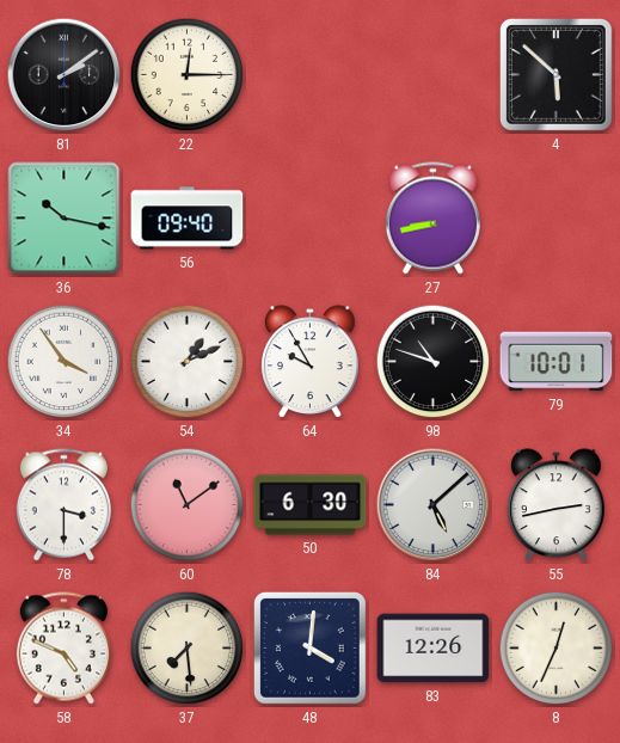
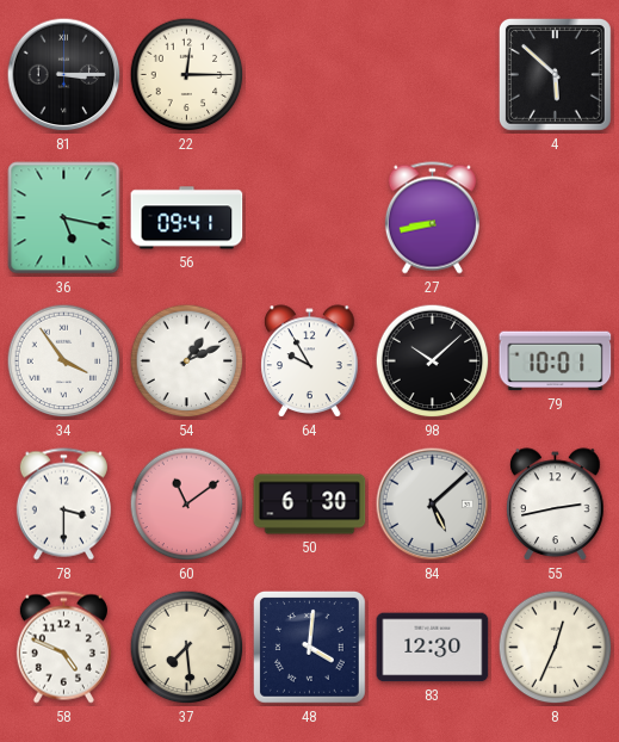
81: 2:09 -> 3:15 (64, 75)
36: 10:17 -> 5:17 (64, 218)
56: 09:40 -> 09:41 (187, 218)
98: 10:48 -> 10:08 (433, 361)
83: 12:26 -> 12:30 (433, 648)
